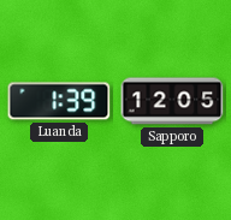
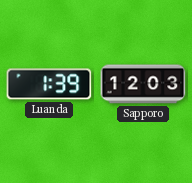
Sapporo: 12:05 -> 12:03 (143, 84)
